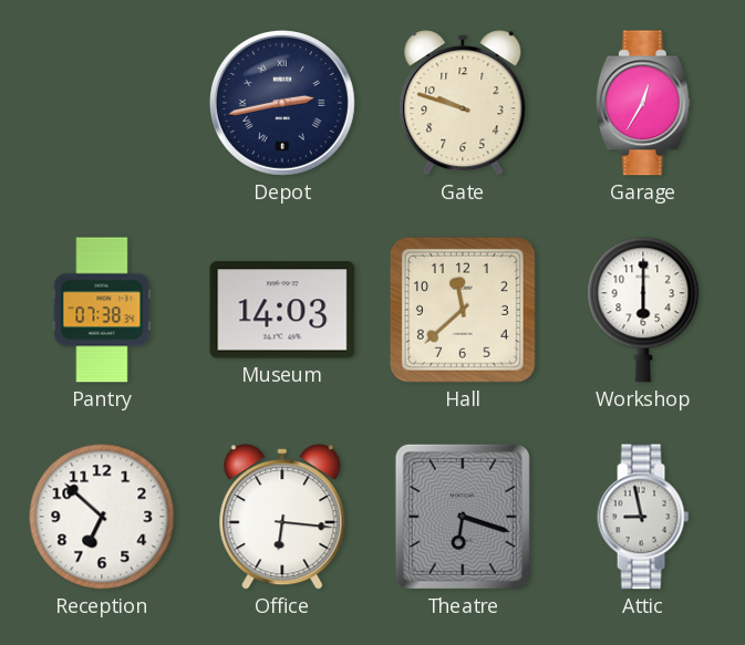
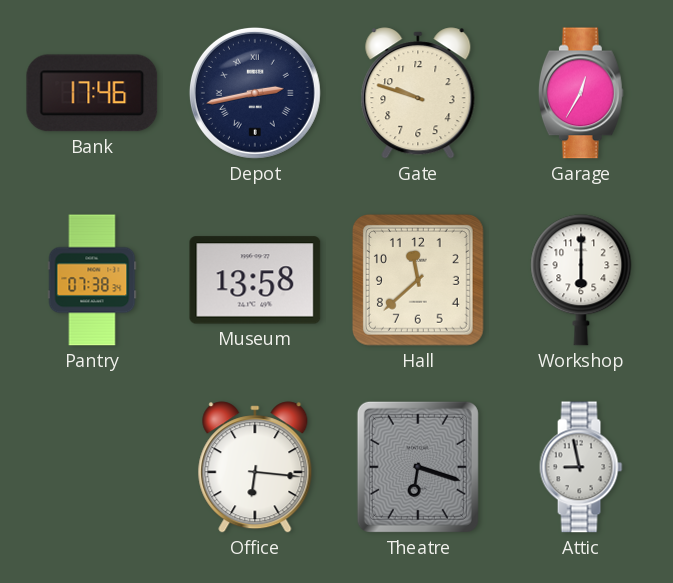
Bank: none -> 17:46 (92, 93)
Museum: 14:03 -> 13:58 (255, 280)
Reception: 6:52 -> none (102, 517)
